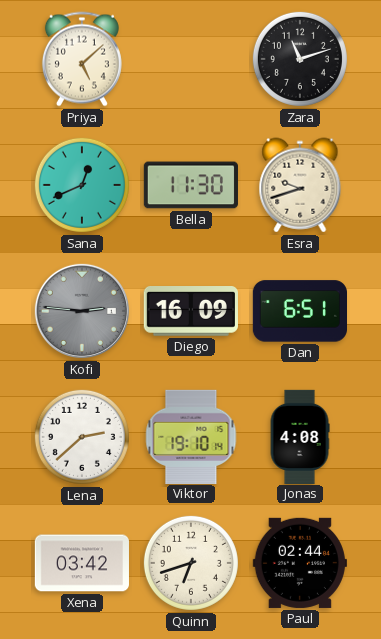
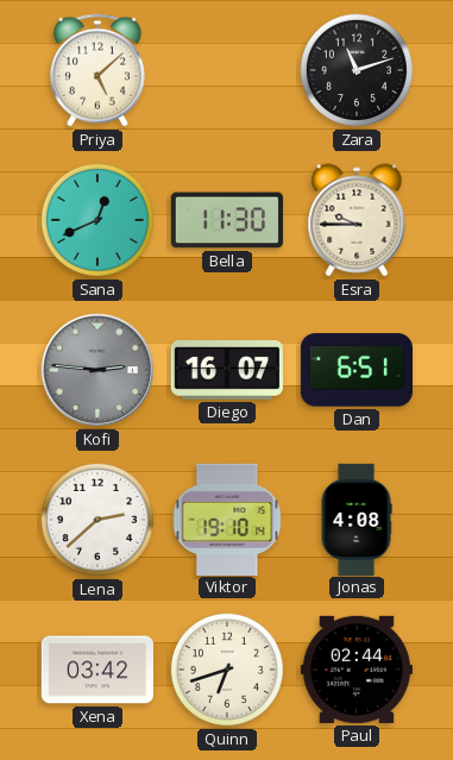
Esra: 9:42 -> 9:45 (357, 220)
Diego: 16:09 -> 16:07 (227, 371)
